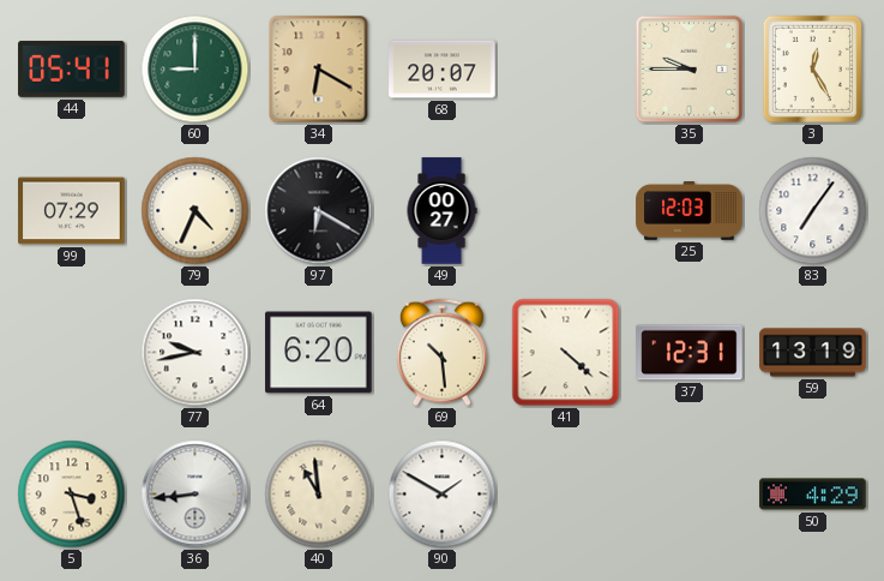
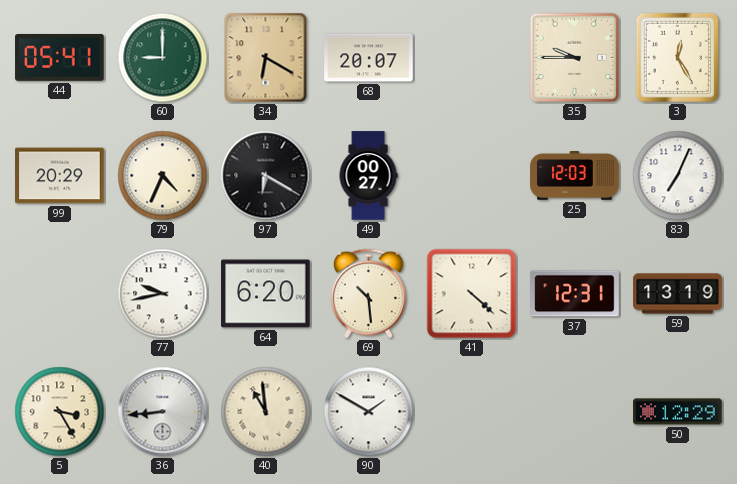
99: 07:29 -> 20:29 (60, 176)
83: 7:06 -> 7:04 (678, 176)
5: 3:27 -> 3:25 (60, 412)
50: 4:29 -> 12:29 (678, 412)
